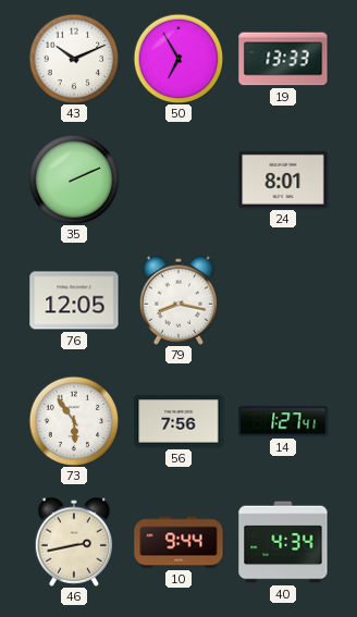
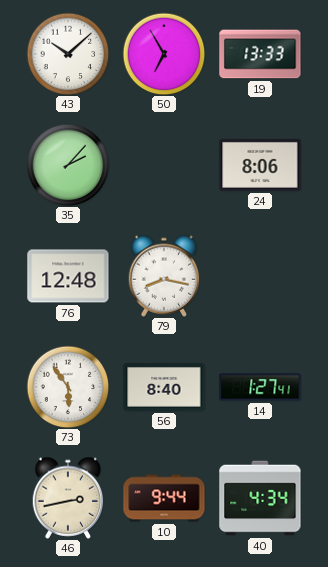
43: 10:11 -> 10:08 (68, 54)
35: 2:11 -> 2:07 (68, 165)
24: 8:01 -> 8:06 (260, 165)
76: 12:05 -> 12:48 (68, 276)
56: 7:56 -> 8:40 (164, 388)
